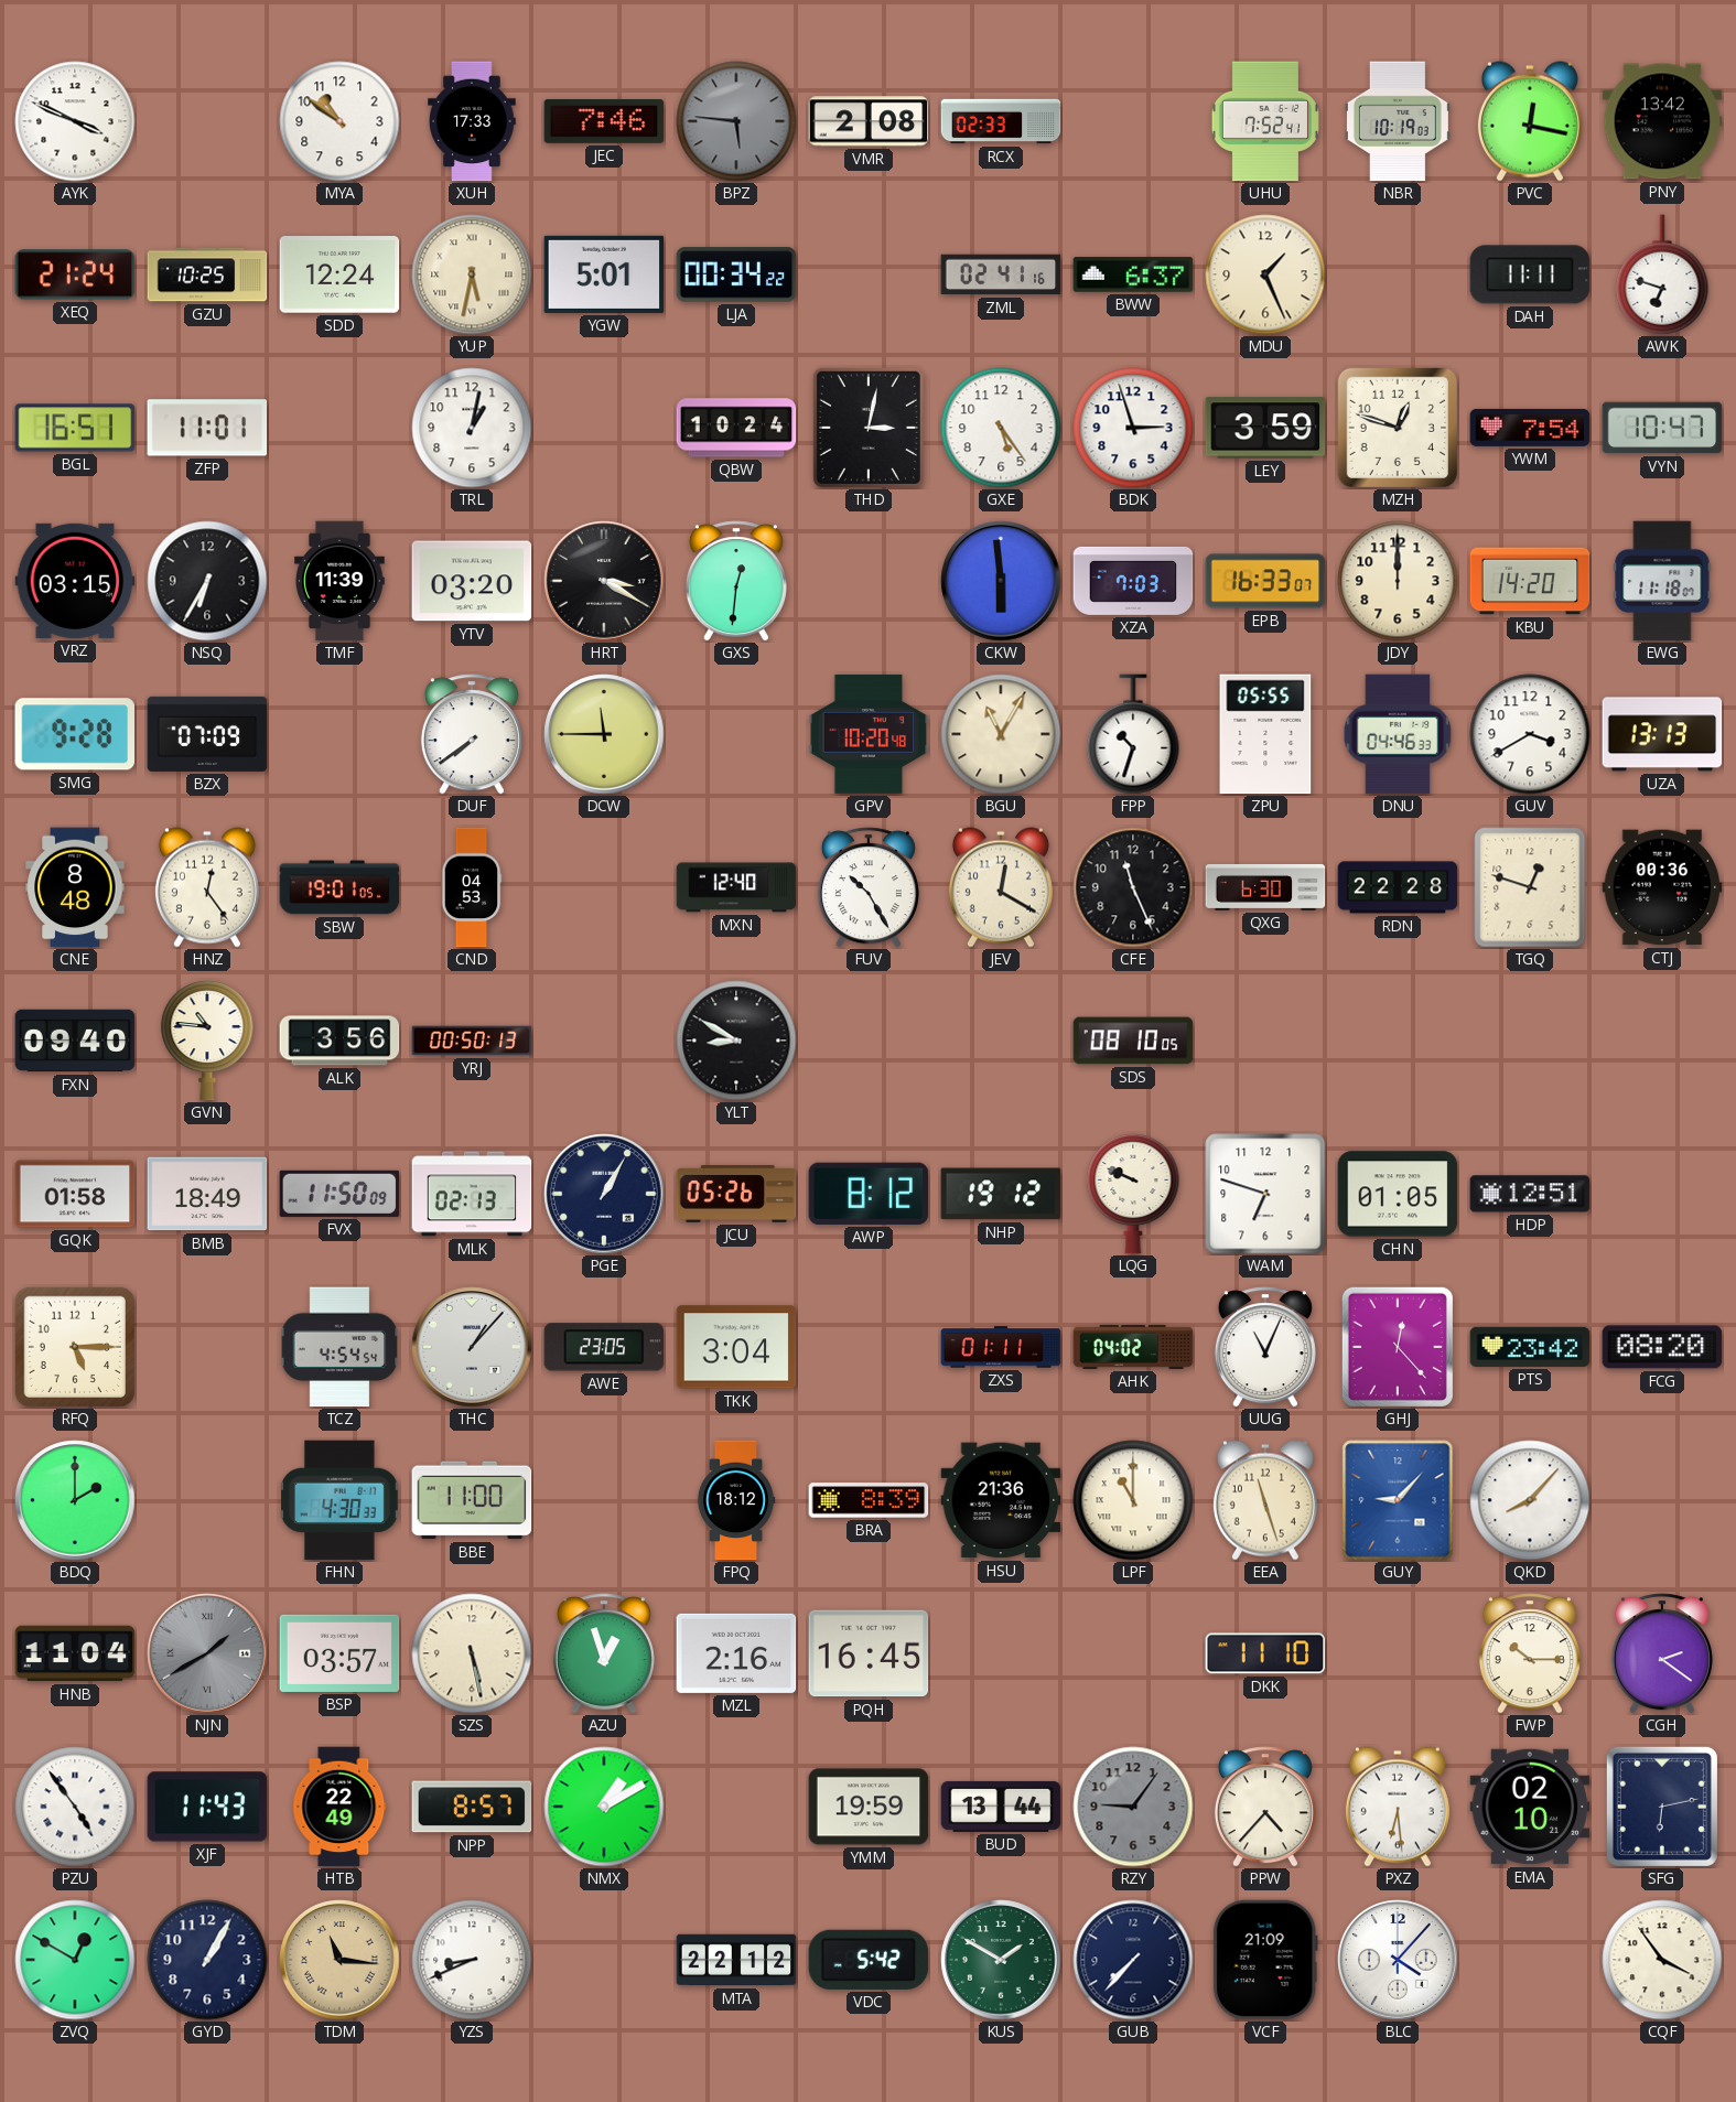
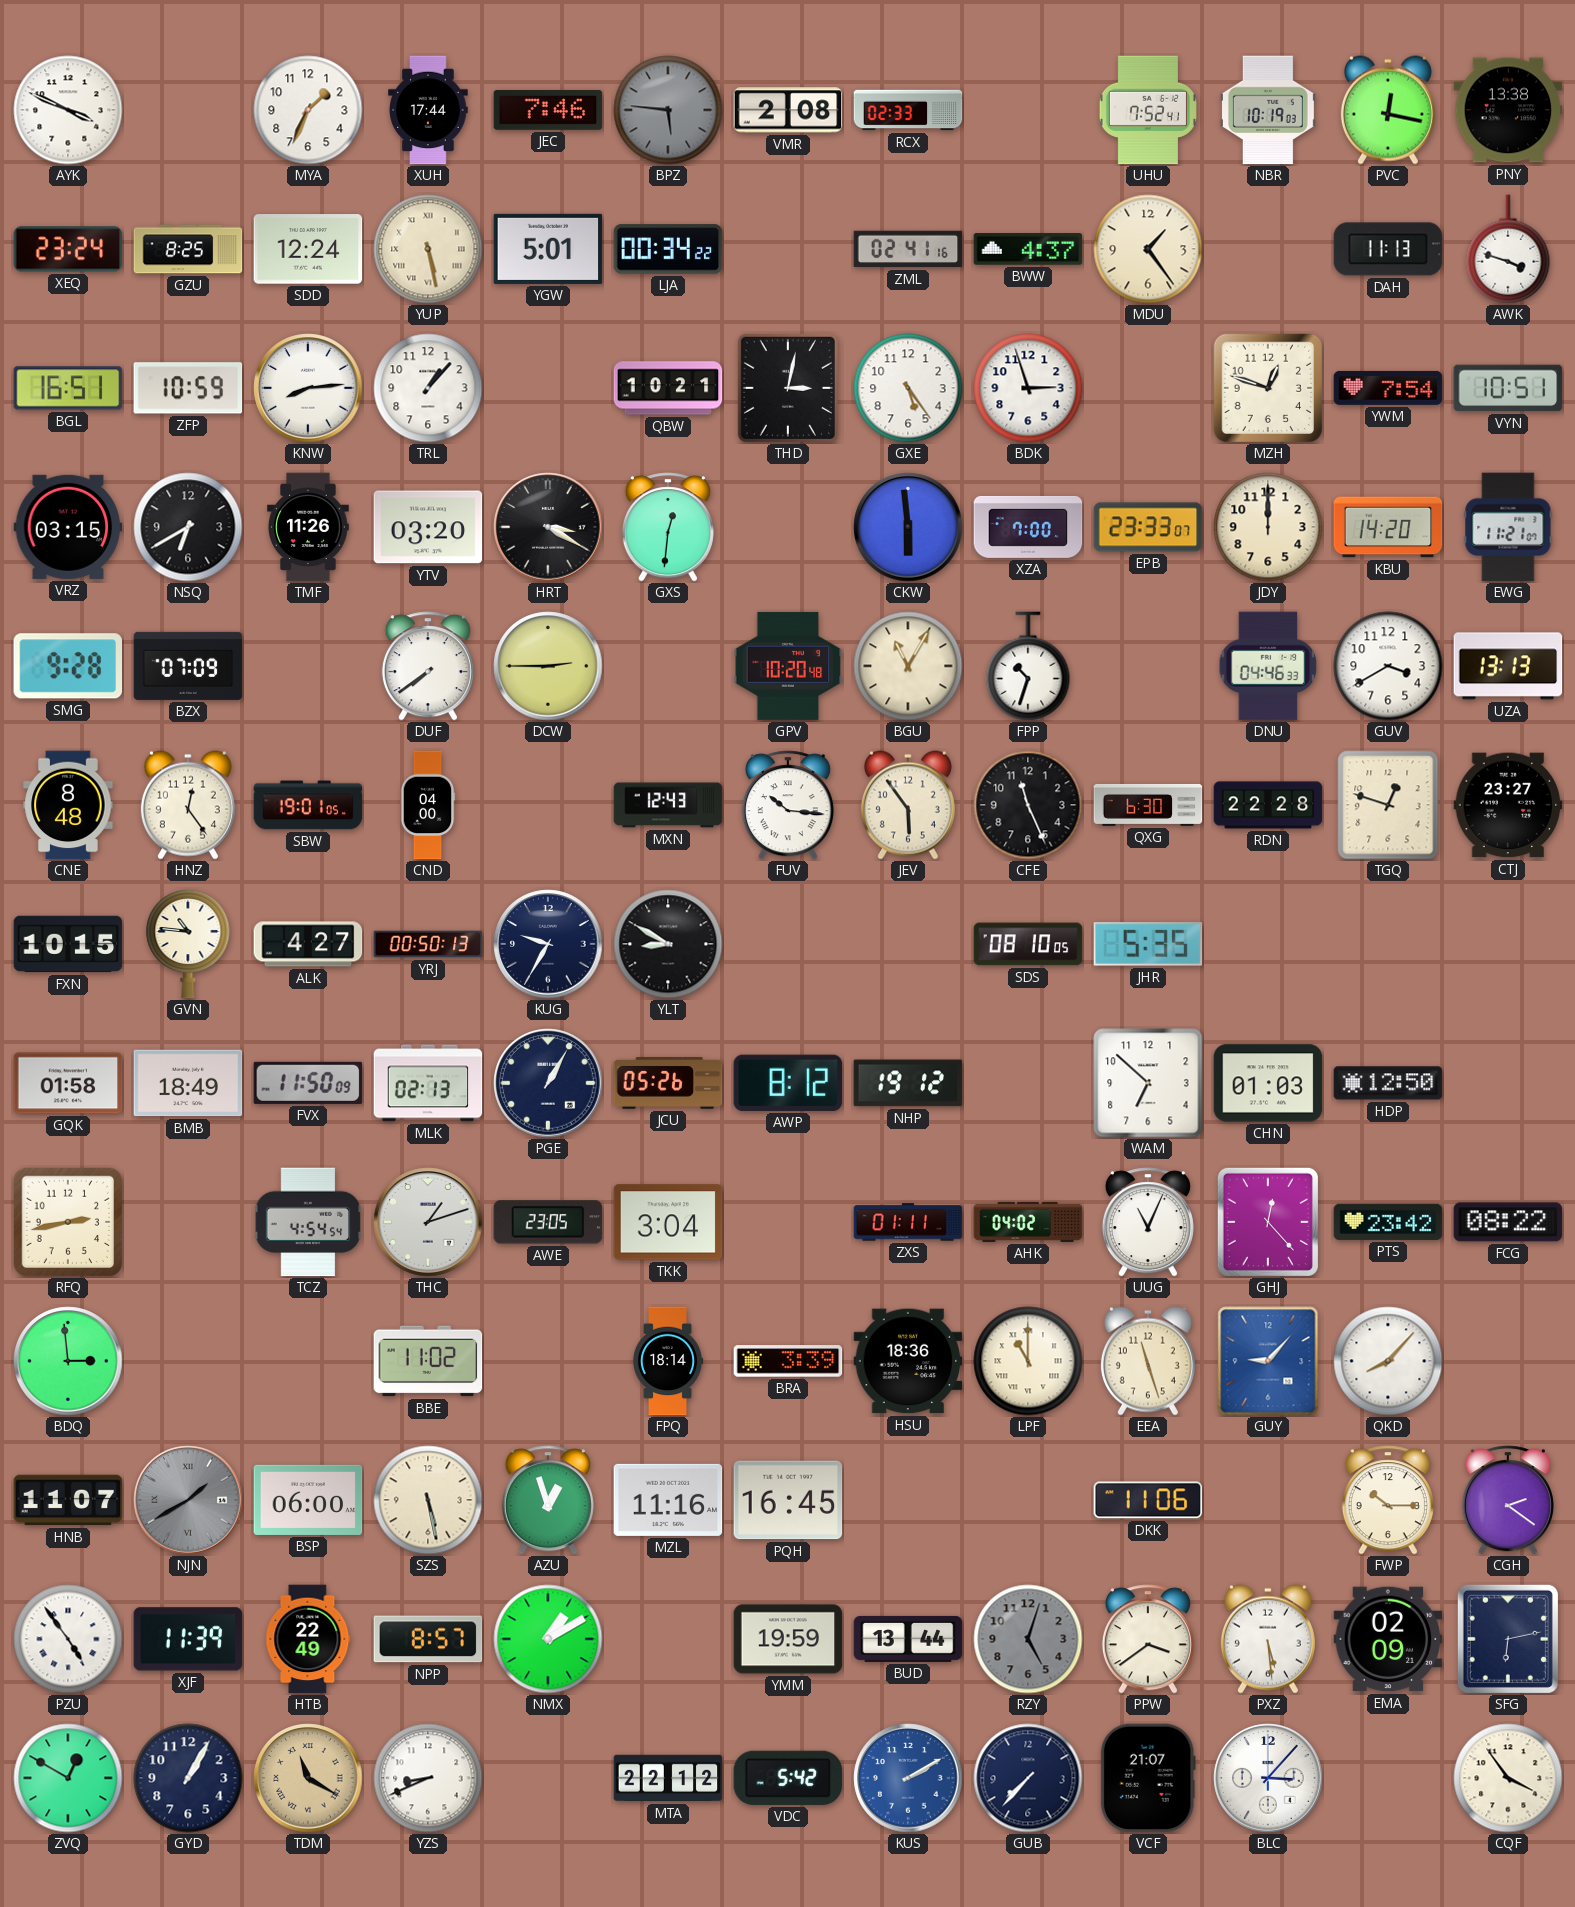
MYA: 10:51 -> 1:34 (308, 110)
XUH: 17:33 -> 17:44 (428, 110)
PNY: 13:42 -> 13:38 (1508, 110)
XEQ: 21:24 -> 23:24 (68, 249)
GZU: 10:25 -> 8:25 (188, 249)
YUP: 5:32 -> 5:28 (428, 249)
BWW: 6:37 -> 4:37 (1028, 249)
MDU: 1:26 -> 1:24 (1148, 249)
DAH: 11:11 -> 11:13 (1388, 249)
AWK: 6:48 -> 3:48 (1508, 249)
ZFP: 11:01 -> 10:59 (188, 388)
KNW: none -> 8:14 (308, 388)
TRL: 1:02 -> 1:07 (428, 388)
QBW: 10:24 -> 10:21 (668, 388)
LEY: 3:59 -> none (1265, 428)
VYN: 10:47 -> 10:51 (1508, 388)
NSQ: 6:35 -> 6:40 (188, 527)
TMF: 11:39 -> 11:26 (308, 527)
XZA: 7:03 -> 7:00 (1028, 527)
EPB: 16:33 -> 23:33 (1148, 527)
EWG: 11:18 -> 11:21 (1508, 527)
DCW: 11:45 -> 2:45 (548, 666)
ZPU: 05:55 -> none (1265, 734)
CND: 04:53 -> 04:00 (428, 805)
MXN: 12:40 -> 12:43 (668, 805)
FUV: 10:25 -> 10:16 (788, 805)
JEV: 12:20 -> 5:54 (908, 805)
CTJ: 00:36 -> 23:27 (1508, 805)
FXN: 09:40 -> 10:15 (68, 944)
ALK: 3:56 -> 4:27 (308, 944)
KUG: none -> 9:35 (548, 944)
JHR: none -> 5:35 (1148, 945)
LQG: 9:49 -> none (1133, 1194)
WAM: 6:48 -> 6:52 (1148, 1083)
CHN: 01:05 -> 01:03 (1268, 1083)
HDP: 12:51 -> 12:50 (1388, 1083)
RFQ: 5:15 -> 2:43 (67, 1221)
THC: 1:07 -> 1:12 (428, 1222)
FCG: 08:20 -> 08:22 (1508, 1222)
BDQ: 2:00 -> 2:59 (68, 1361)
FHN: 4:30 -> none (341, 1500)
BBE: 11:00 -> 11:02 (428, 1361)
FPQ: 18:12 -> 18:14 (668, 1361)
BRA: 8:39 -> 3:39 (788, 1361)
HSU: 21:36 -> 18:36 (908, 1361)
HNB: 11:04 -> 11:07 (68, 1500)
BSP: 03:57 -> 06:00 (308, 1500)
MZL: 2:16 -> 11:16 (668, 1500)
DKK: 11:10 -> 11:06 (1148, 1500)
XJF: 11:43 -> 11:39 (188, 1639)
RZY: 9:06 -> 5:03 (1028, 1639)
PPW: 4:37 -> 3:39 (1148, 1639)
PXZ: 6:29 -> 5:29 (1268, 1639)
EMA: 02:10 -> 02:09 (1388, 1639)
TDM: 11:16 -> 11:20 (308, 1778)
KUS: 1:50 -> 2:10 (908, 1778)
KUS dial: green -> blue (908, 1778)
VCF: 21:09 -> 21:07 (1148, 1778)
BLC: 4:07 -> 3:07 (1268, 1778)
